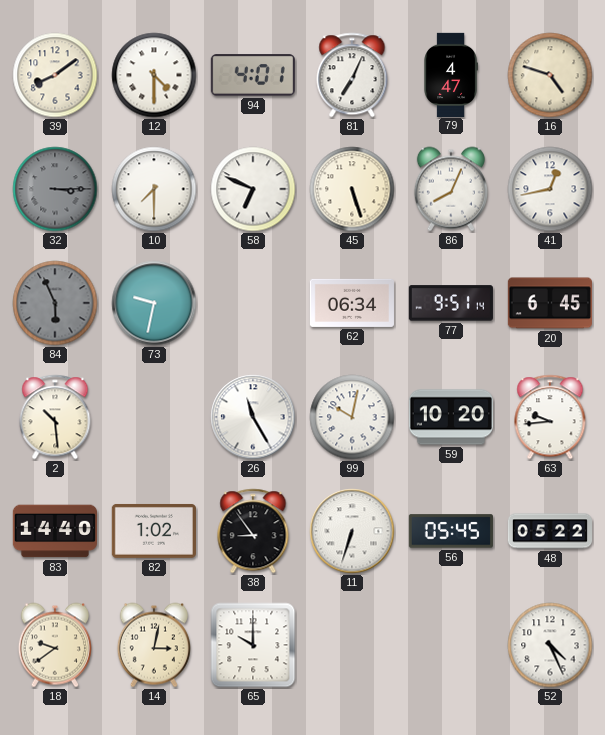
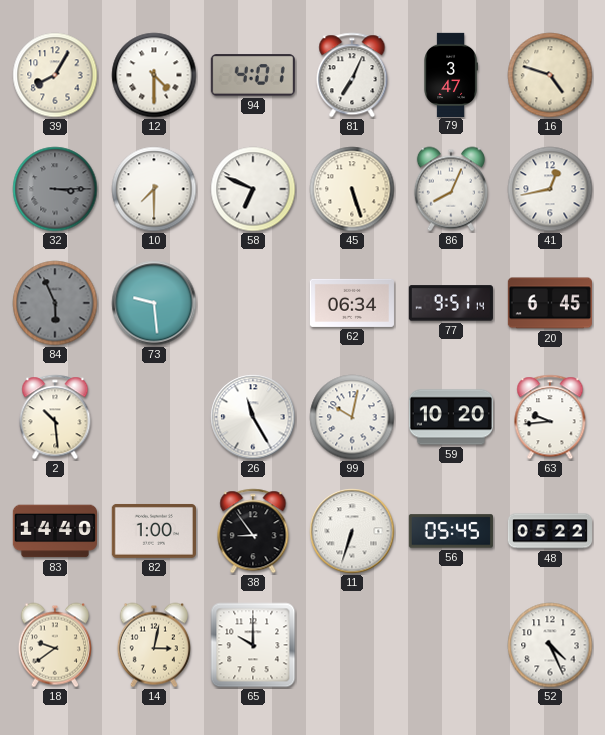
39: 8:09 -> 8:05 (55, 75)
79: 4:47 -> 3:47 (451, 74)
73: 9:32 -> 9:29 (154, 303)
82: 1:02 -> 1:00 (154, 531)
